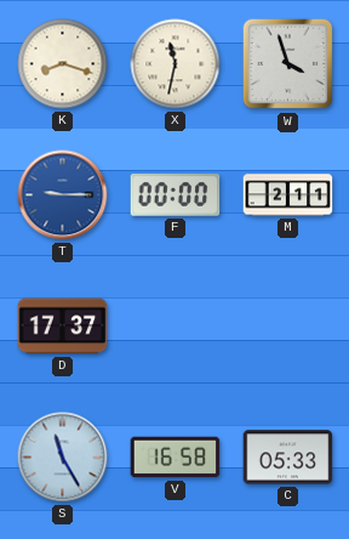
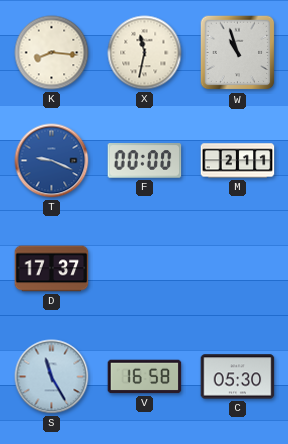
K: 8:18 -> 8:16 (52, 53)
W: 3:57 -> 10:57 (238, 53)
T: 9:15 -> 9:19 (52, 161)
C: 05:33 -> 05:30 (238, 377)
